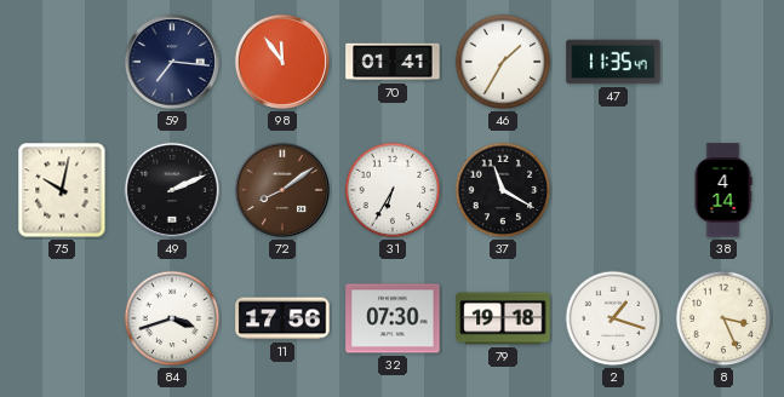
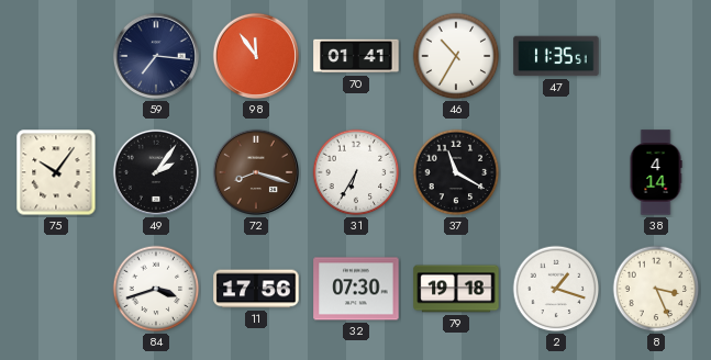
46: 1:35 -> 10:35 (456, 56)
47: 11:35:47 -> 11:35:51 (556, 56)
75: 10:02 -> 10:06 (56, 172)
49: 2:11 -> 2:06 (156, 172)
72: 8:09 -> 8:18 (256, 172)
